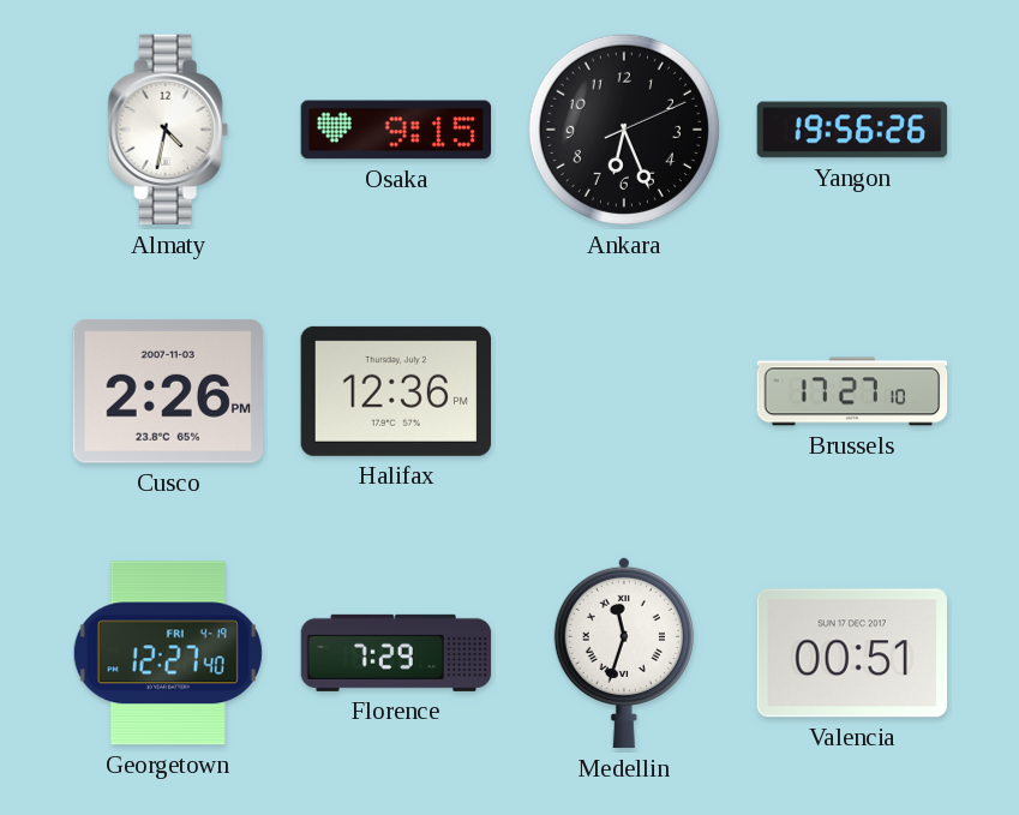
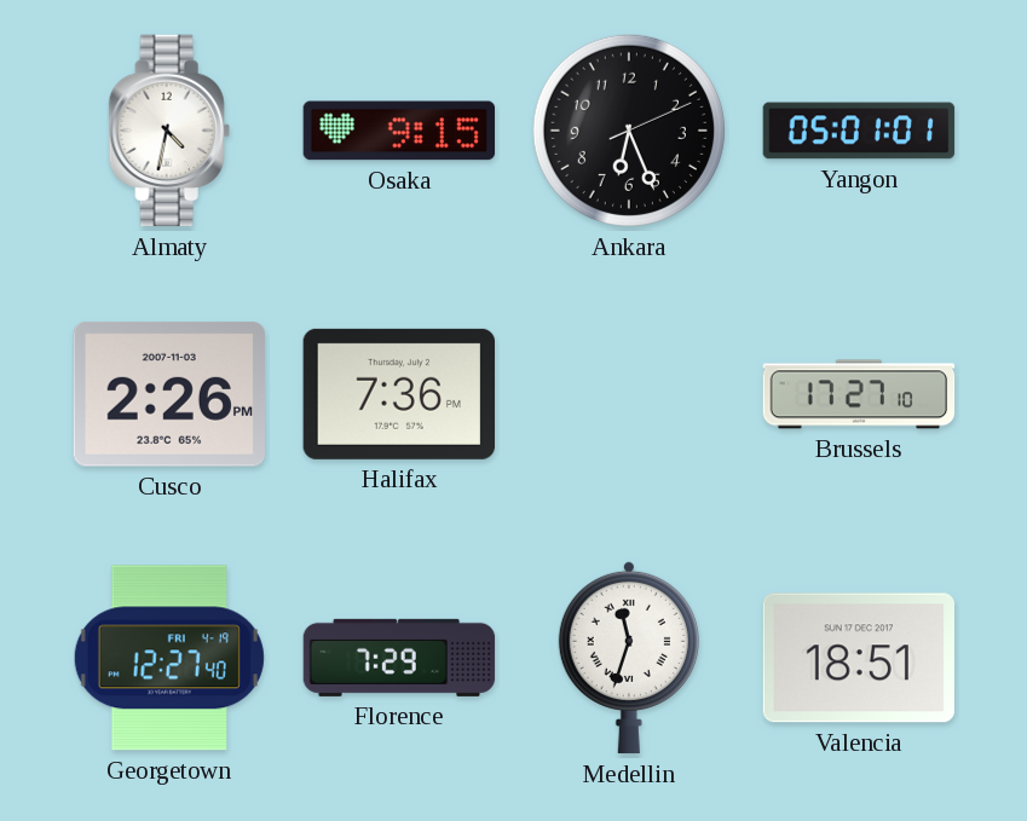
Yangon: 19:56 -> 05:01 (859, 131)
Halifax: 12:36 -> 7:36 (398, 394)
Valencia: 00:51 -> 18:51 (858, 658)
